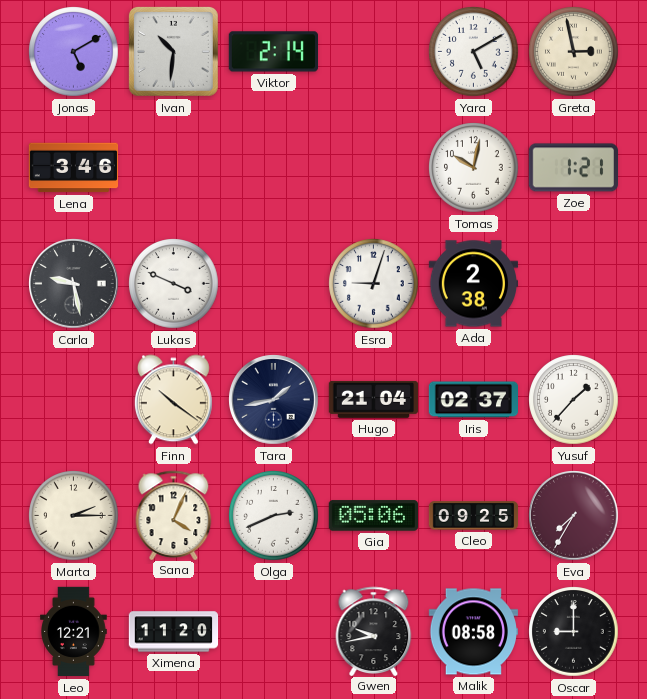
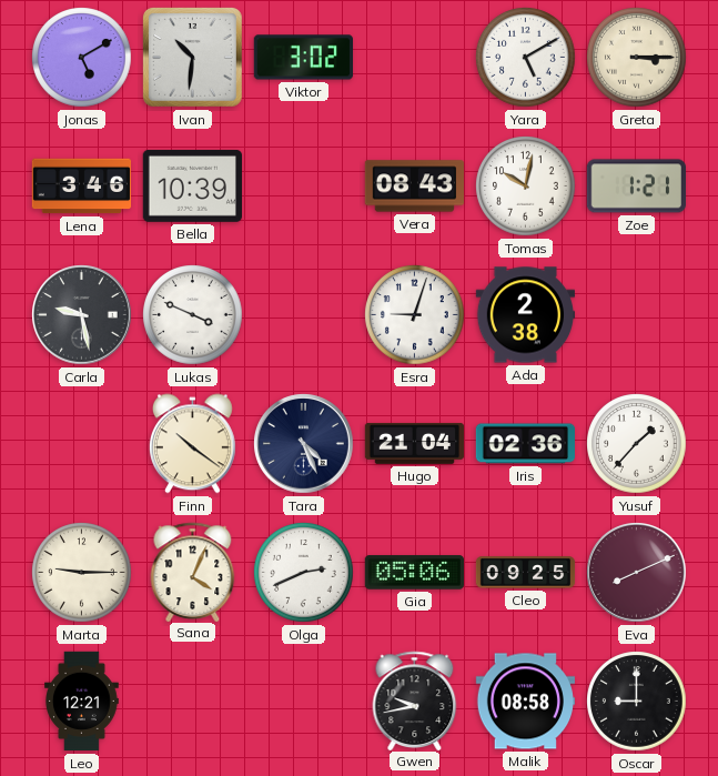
Viktor: 2:14 -> 3:02 (303, 58)
Greta: 2:58 -> 3:15 (637, 58)
Bella: none -> 10:39 (192, 185)
Vera: none -> 08:43 (414, 187)
Tara: 1:43 -> 4:26 (304, 444)
Iris: 02:37 -> 02:36 (525, 444)
Marta: 2:15 -> 9:15 (82, 573)
Eva: 7:35 -> 8:11 (637, 573)
Ximena: 11:20 -> none (174, 632)
